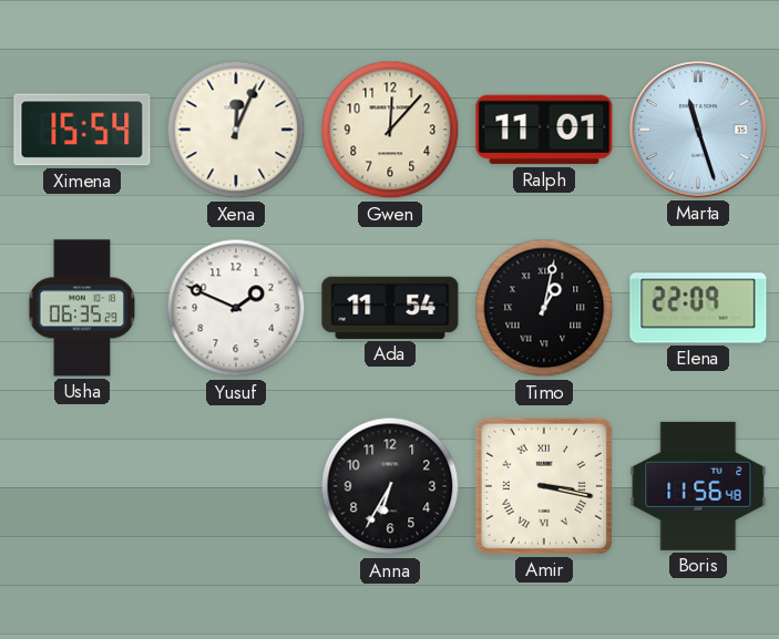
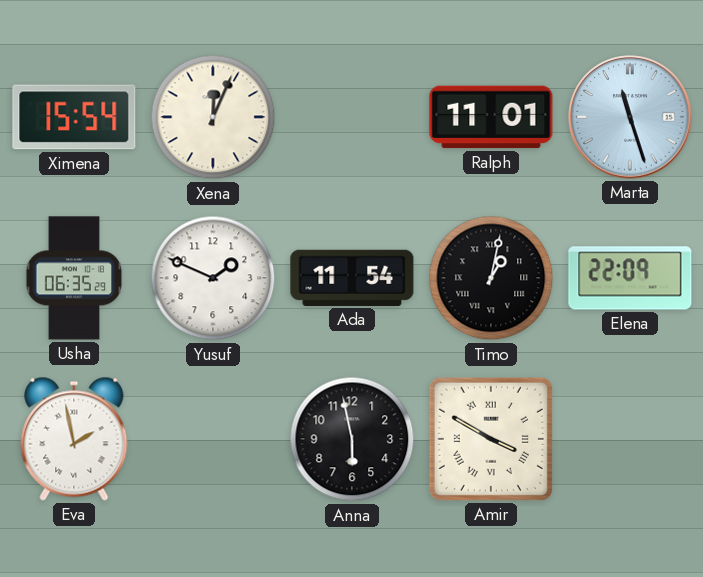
Gwen: 12:07 -> none (390, 130)
Eva: none -> 1:58 (74, 439)
Anna: 6:35 -> 5:58 (352, 439)
Amir: 3:17 -> 3:50 (491, 439)
Boris: 11:56 -> none (698, 486)
